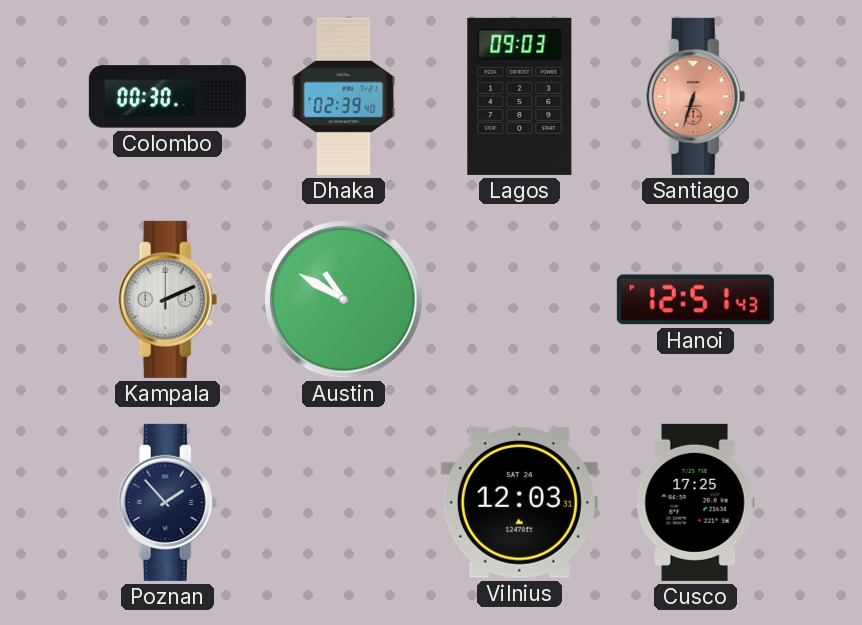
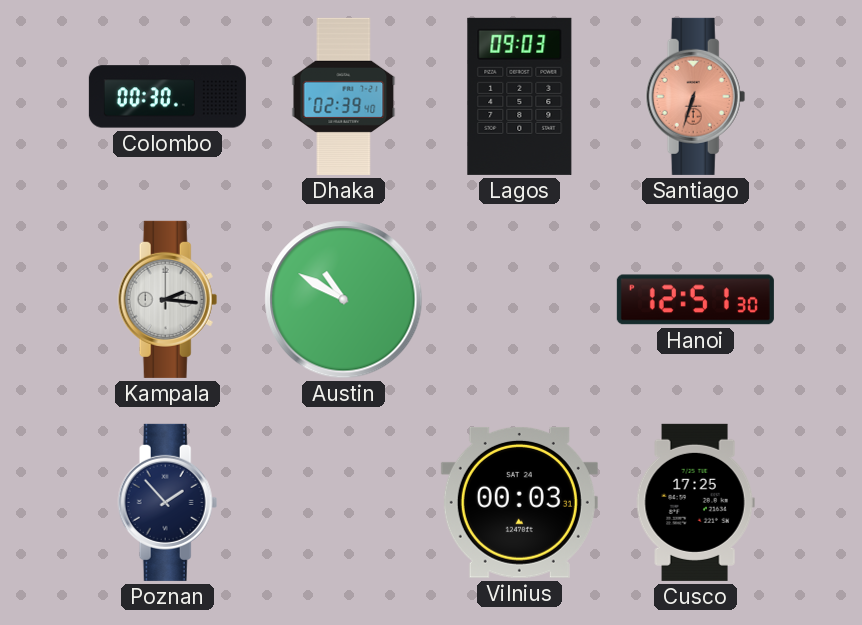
Kampala: 2:11 -> 2:16 (168, 299)
Hanoi: 12:51:43 -> 12:51:30 (695, 300)
Vilnius: 12:03 -> 00:03 (519, 502)
